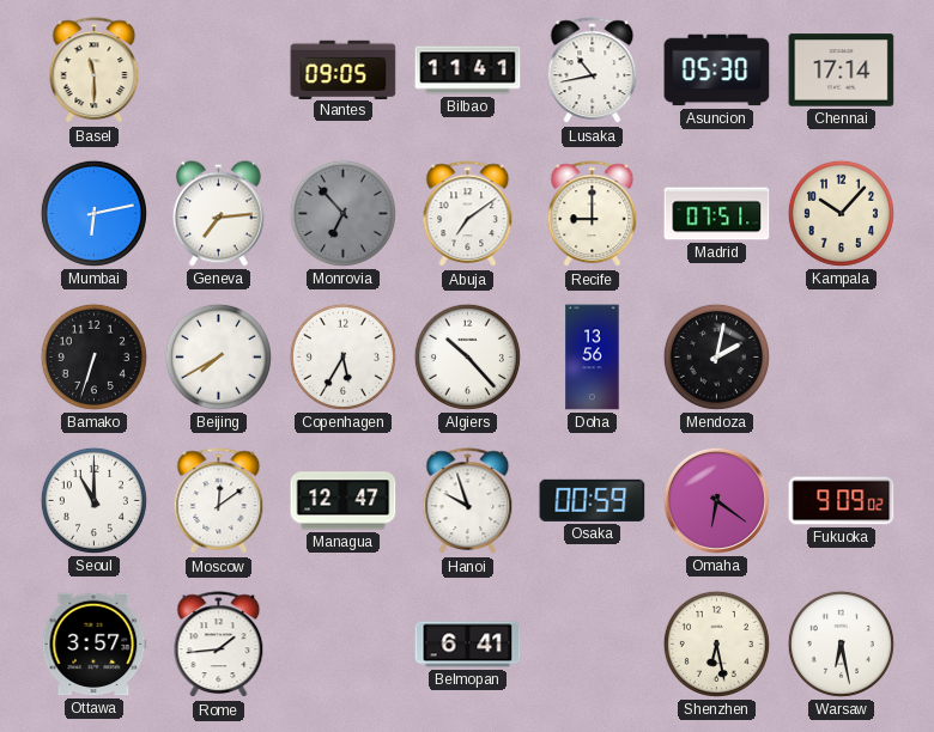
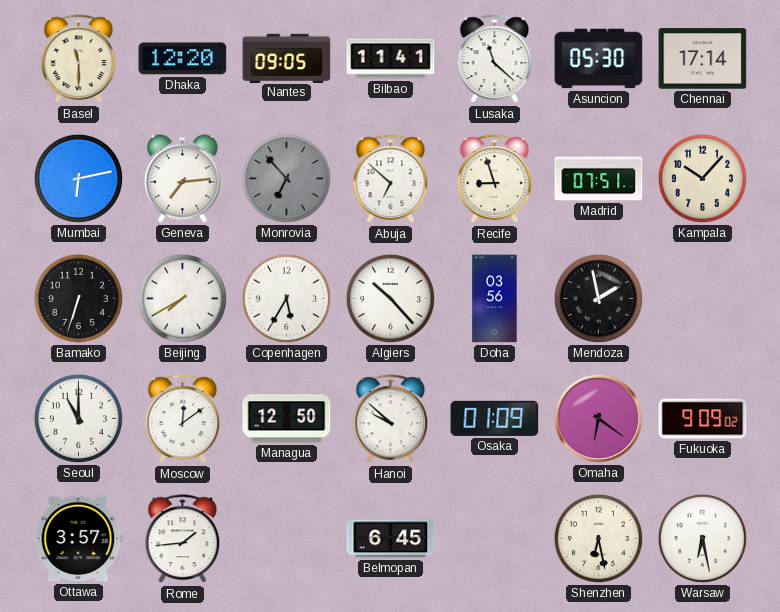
Dhaka: none -> 12:20 (183, 59)
Lusaka: 10:43 -> 11:22 (495, 59)
Abuja: 7:09 -> 6:52 (391, 179)
Recife: 9:00 -> 8:57 (495, 179)
Doha: 13:56 -> 03:56 (495, 299)
Mendoza: 2:02 -> 1:58 (598, 298)
Managua: 12:47 -> 12:50 (287, 419)
Hanoi: 9:57 -> 9:52 (391, 419)
Osaka: 00:59 -> 01:09 (495, 418)
Belmopan: 6:41 -> 6:45 (391, 539)
